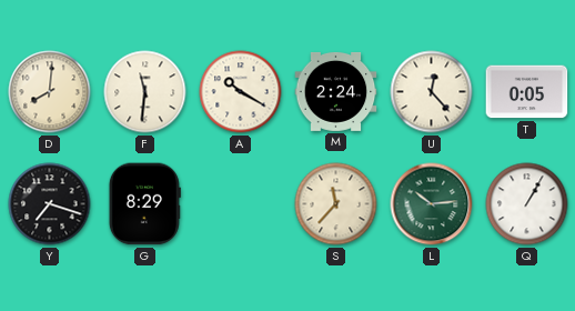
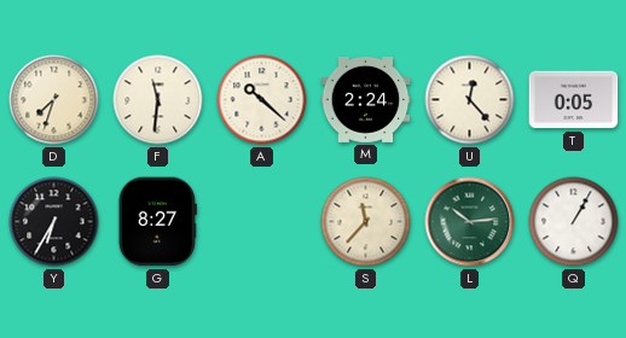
D: 8:01 -> 7:33 (54, 100)
A: 10:20 -> 10:22 (262, 100)
Y: 7:18 -> 6:35 (54, 222)
G: 8:29 -> 8:27 (157, 222)
